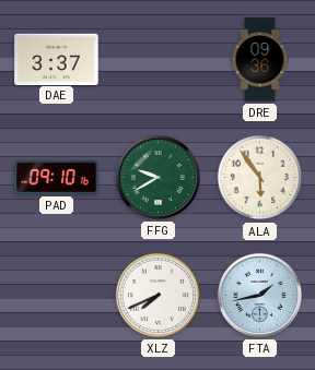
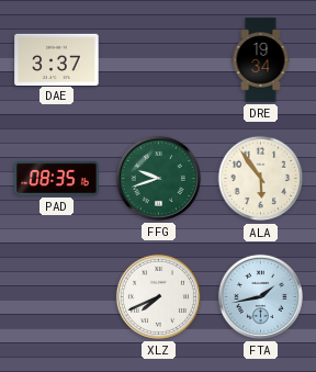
DRE: 09:36 -> 19:34 (261, 60)
PAD: 09:10 -> 08:35 (57, 178)
FFG: 9:40 -> 9:42 (158, 178)
